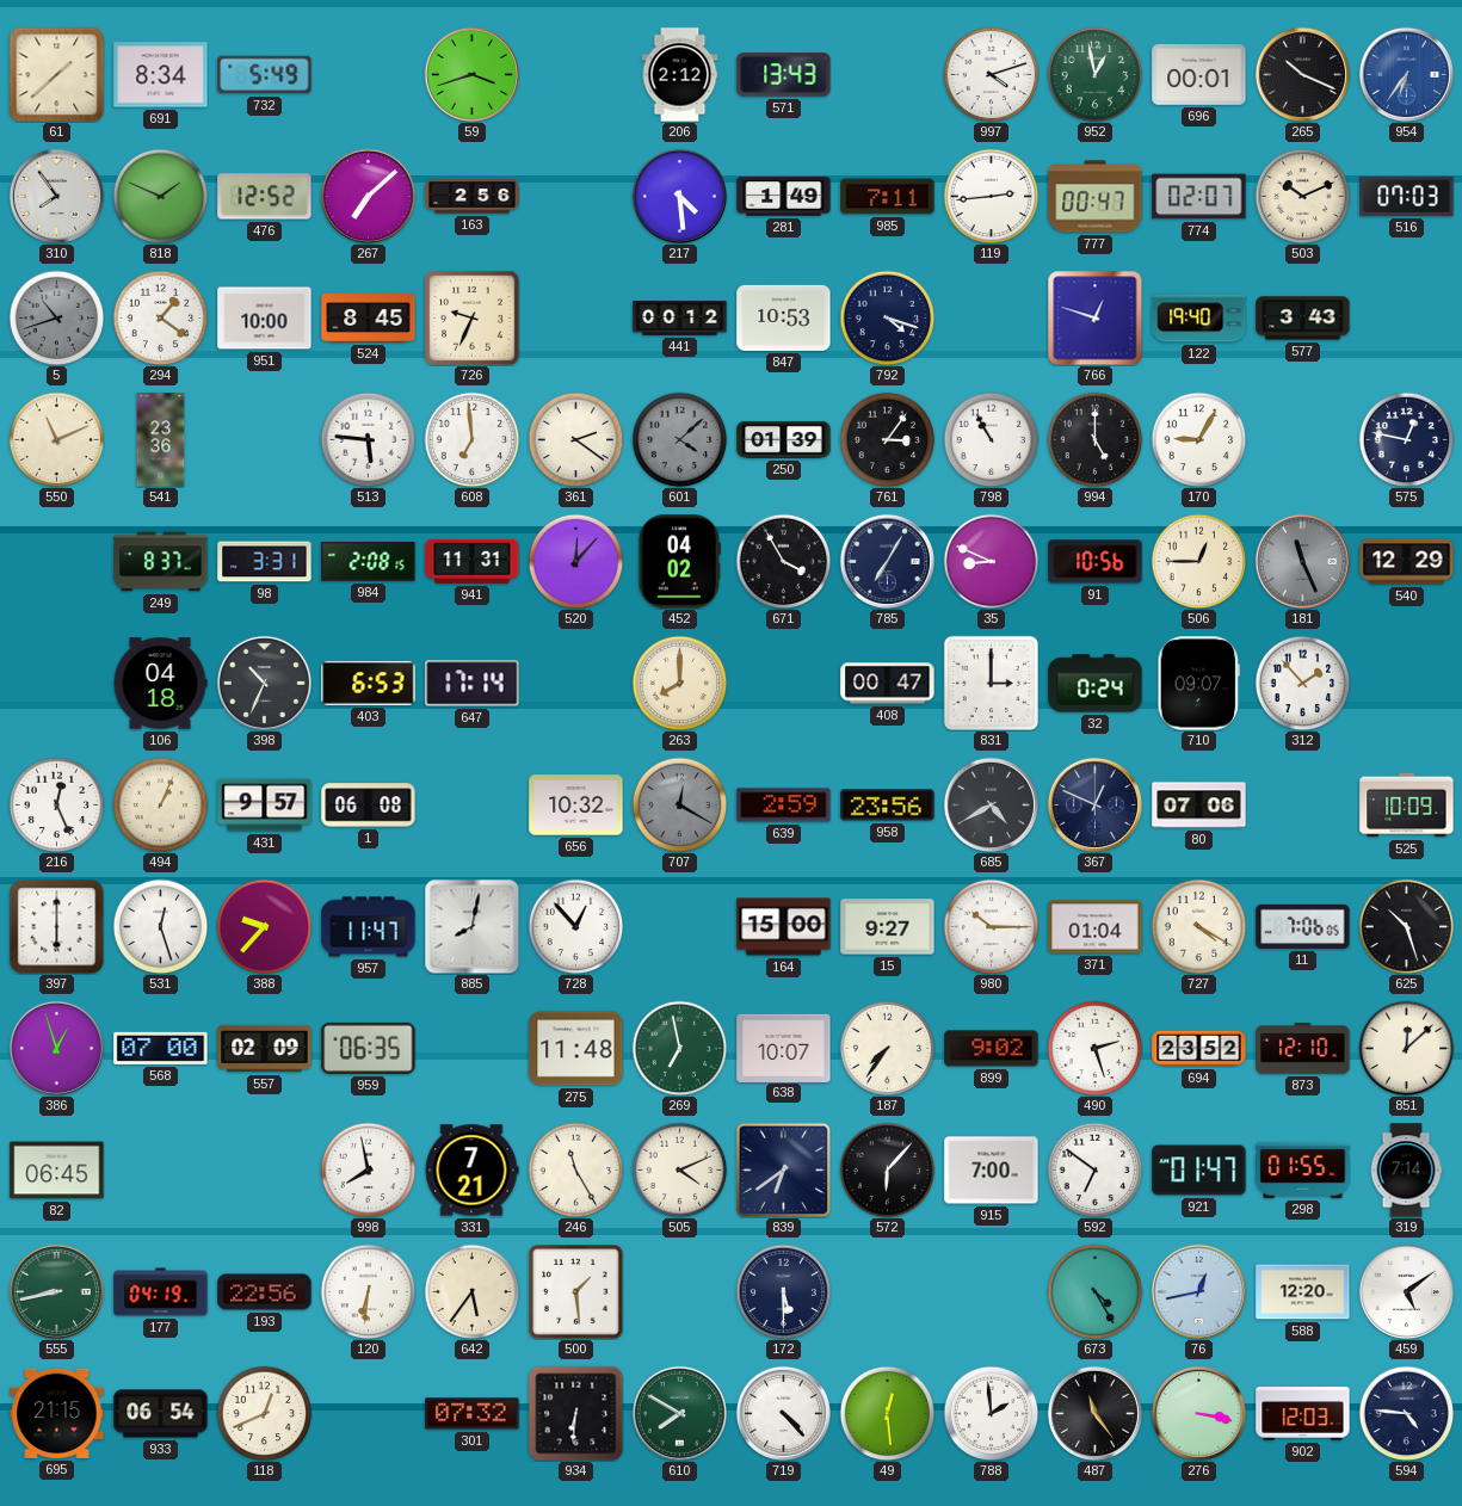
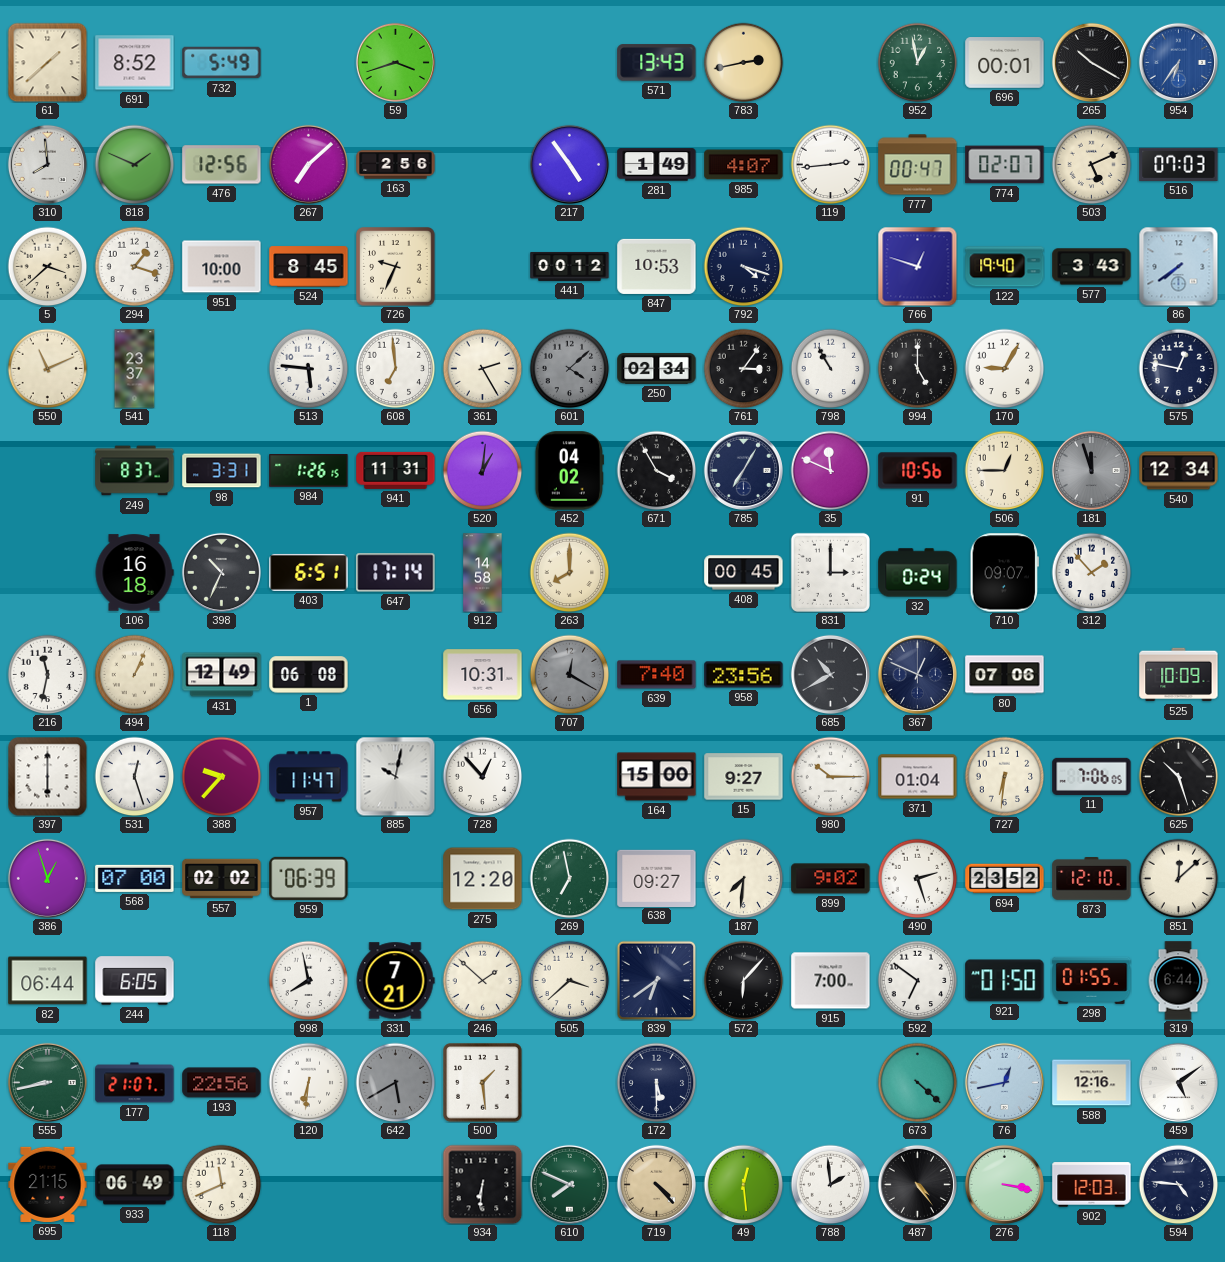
691: 8:34 -> 8:52 (135, 63)
206: 2:12 -> none (680, 75)
783: none -> 2:43 (743, 62)
997: 4:12 -> none (991, 74)
265: 10:19 -> 10:20 (1091, 62)
310: 7:54 -> 7:59 (47, 164)
476: 12:52 -> 12:56 (222, 165)
217: 4:29 -> 4:54 (569, 164)
985: 7:11 -> 4:07 (744, 165)
503: 10:11 -> 5:11 (1091, 164)
5: 10:42 -> 3:38 (47, 266)
5 dial: grey -> cream (47, 266)
294: 1:21 -> 1:18 (134, 266)
86: none -> 7:39 (1178, 266)
541: 23:36 -> 23:37 (135, 369)
361: 2:21 -> 2:25 (482, 368)
250: 01:39 -> 02:34 (657, 368)
984: 2:08 -> 1:26 (309, 471)
520: 12:07 -> 1:01 (482, 470)
35: 8:49 -> 11:49 (830, 470)
181: 11:26 -> 11:57 (1091, 470)
540: 12:29 -> 12:34 (1179, 471)
106: 04:18 -> 16:18 (134, 573)
403: 6:53 -> 6:51 (309, 572)
912: none -> 14:58 (483, 573)
408: 00:47 -> 00:45 (744, 573)
216: 12:26 -> 11:32 (47, 674)
431: 9:57 -> 12:49 (222, 675)
656: 10:32 -> 10:31 (483, 675)
639: 2:59 -> 7:40 (657, 675)
685: 4:40 -> 10:40 (830, 674)
885: 8:02 -> 10:02 (395, 776)
727: 4:20 -> 6:31 (1004, 776)
557: 02:09 -> 02:02 (222, 879)
959: 06:35 -> 06:39 (309, 878)
275: 11:48 -> 12:20 (483, 879)
638: 10:07 -> 09:27 (657, 878)
187: 7:36 -> 7:31 (743, 878)
82: 06:45 -> 06:44 (48, 981)
244: none -> 6:05 (135, 981)
246: 11:25 -> 1:52 (482, 980)
505: 4:11 -> 3:38 (569, 980)
921: 01:47 -> 01:50 (1005, 981)
319: 7:14 -> 6:44 (1178, 981)
177: 04:19 -> 21:07 (135, 1083)
642: 5:36 -> 5:40 (395, 1082)
642 dial: cream -> grey (395, 1082)
673: 4:25 -> 4:22 (917, 1082)
588: 12:20 -> 12:16 (1092, 1083)
933: 06:54 -> 06:49 (135, 1185)
118: 12:41 -> 11:41 (221, 1184)
301: 07:32 -> none (473, 1414)
610: 7:50 -> 7:49 (569, 1184)
719 dial: white -> champagne (656, 1184)
487: 11:24 -> 4:24 (917, 1184)
